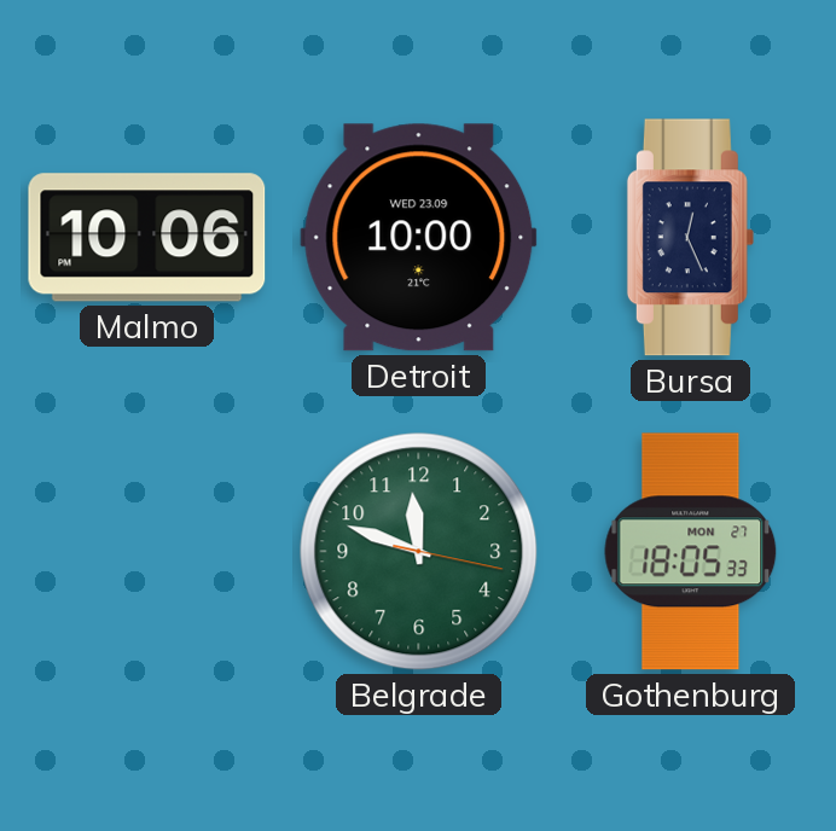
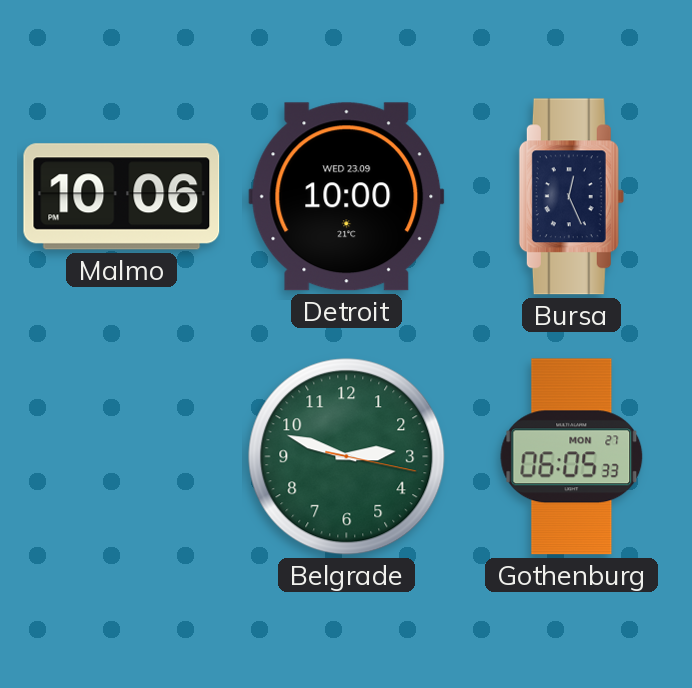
Belgrade: 11:48 -> 2:48 (347, 457)
Gothenburg: 18:05 -> 06:05 (572, 457)
